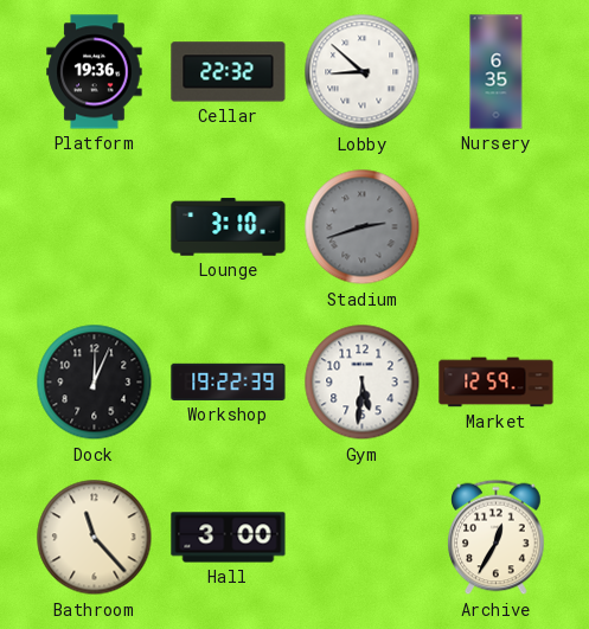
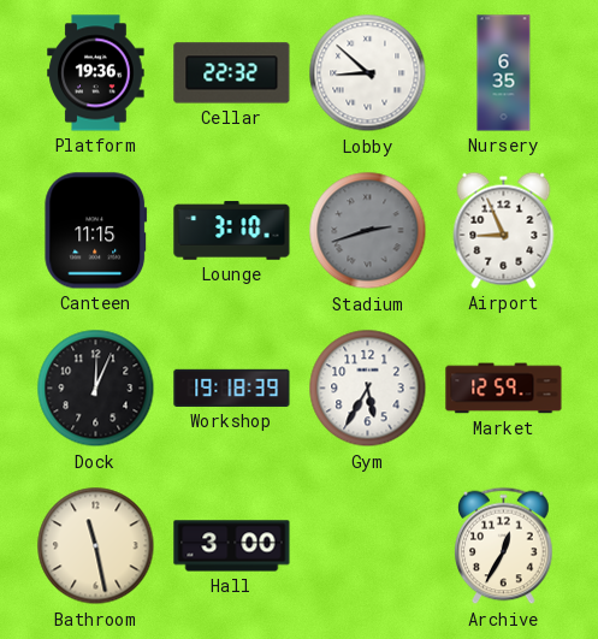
Canteen: none -> 11:15 (96, 231)
Airport: none -> 8:56 (504, 230)
Workshop: 19:22 -> 19:18 (232, 387)
Gym: 5:31 -> 5:35 (368, 389)
Bathroom: 11:23 -> 11:28 (96, 546)
